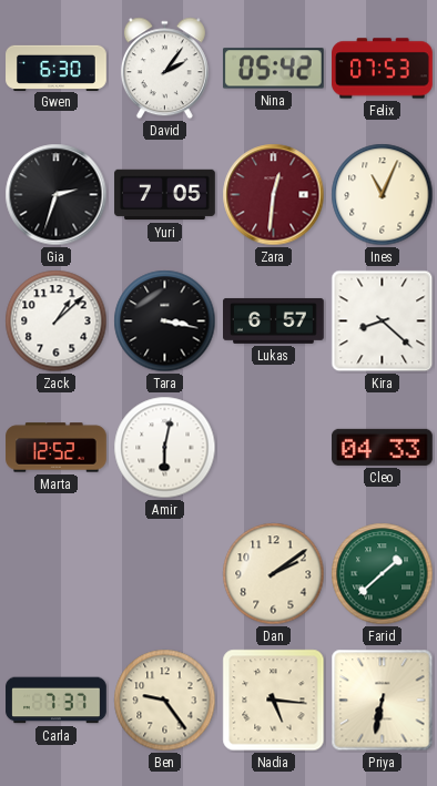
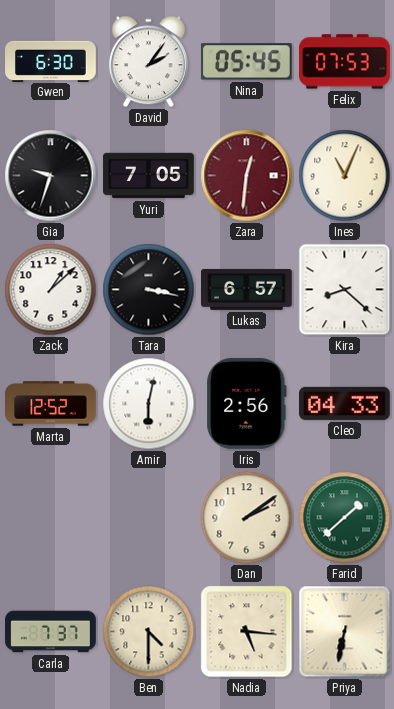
Nina: 05:42 -> 05:45 (246, 62)
Gia: 2:33 -> 9:33 (51, 176)
Iris: none -> 2:56 (247, 404)
Ben: 9:24 -> 4:30 (149, 632)
